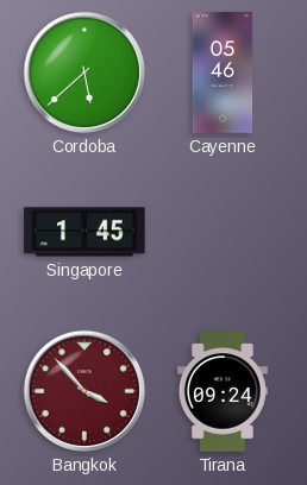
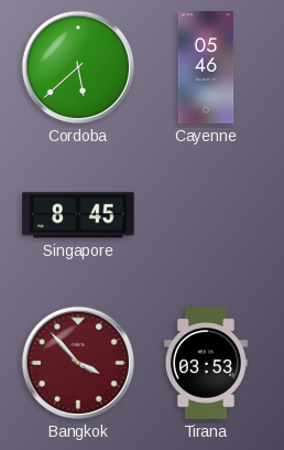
Singapore: 1:45 -> 8:45 (78, 215)
Tirana: 09:24 -> 03:53 (206, 363)
